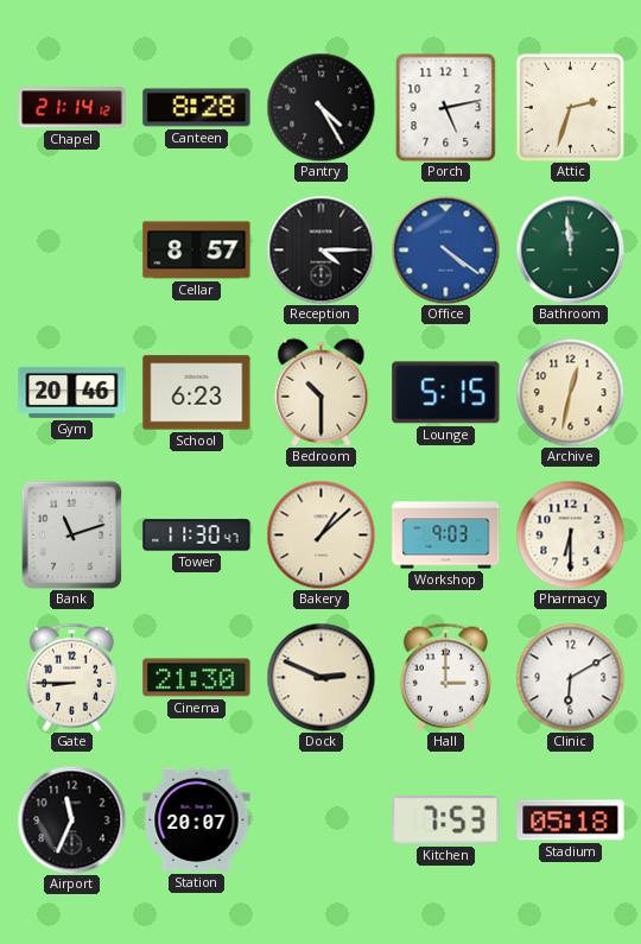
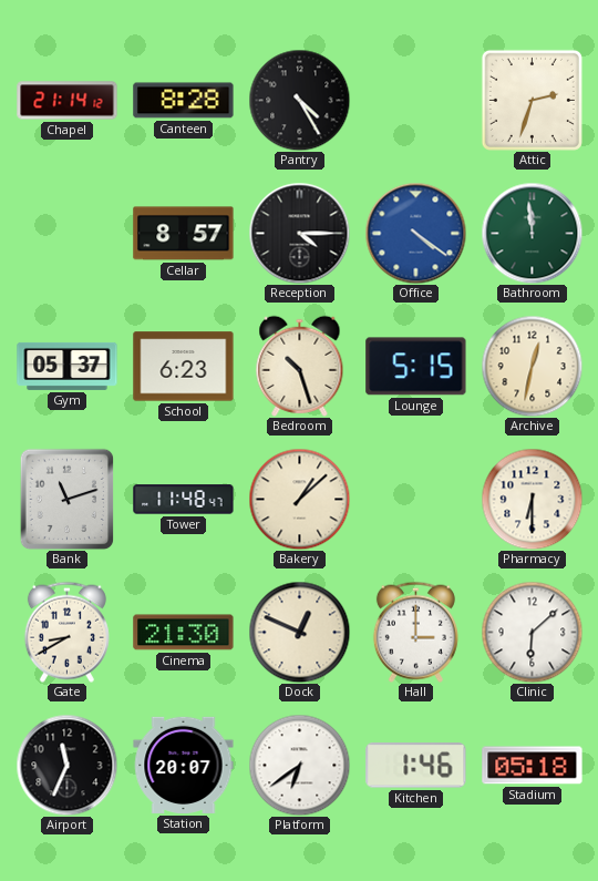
Porch: 5:13 -> none (446, 107)
Gym: 20:46 -> 05:37 (68, 366)
Bedroom: 10:30 -> 10:27 (300, 366)
Tower: 11:30 -> 11:48 (184, 500)
Workshop: 9:03 -> none (446, 536)
Gate: 8:45 -> 8:40 (66, 632)
Dock: 2:49 -> 12:49 (299, 632)
Clinic: 6:10 -> 6:08 (532, 632)
Platform: none -> 6:39 (299, 765)
Kitchen: 7:53 -> 1:46 (416, 766)
